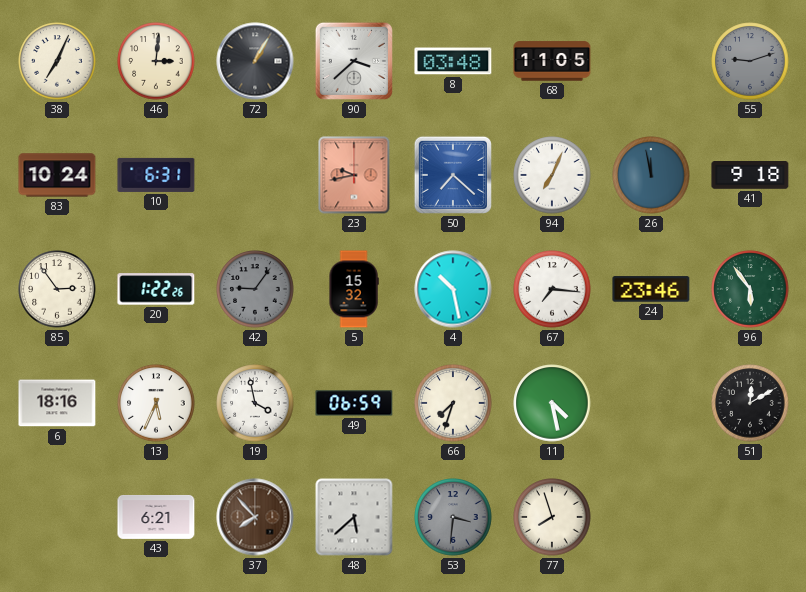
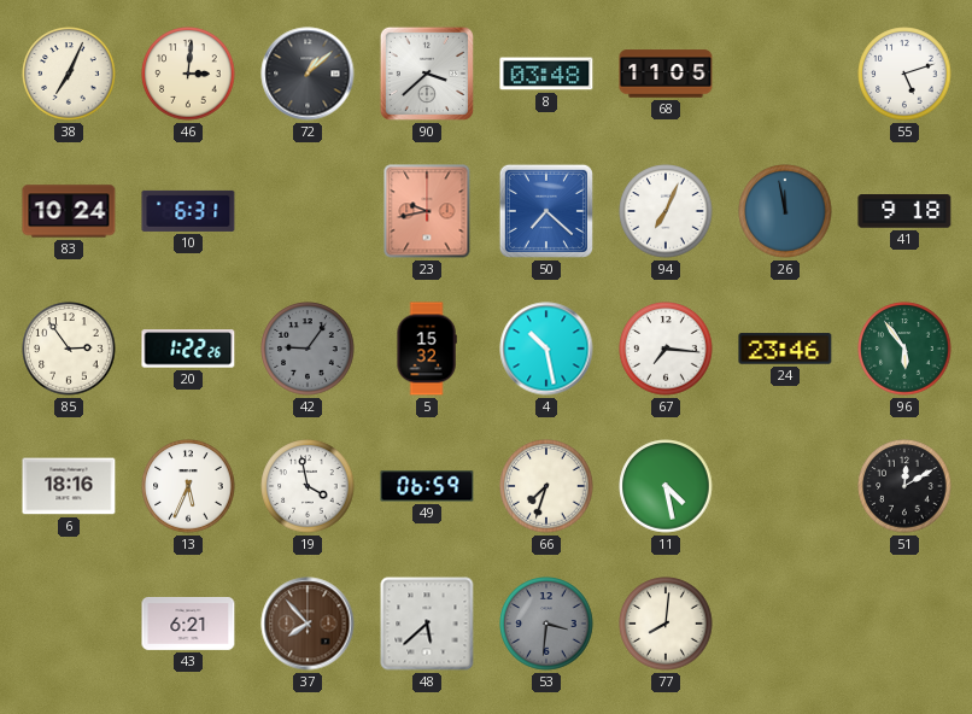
72: 1:05 -> 1:08 (308, 74)
55: 9:12 -> 5:12 (904, 74)
55 dial: grey -> white (904, 74)
77: 7:57 -> 8:01 (666, 624)
